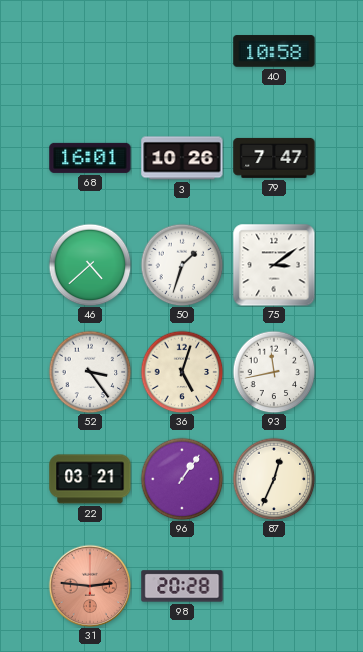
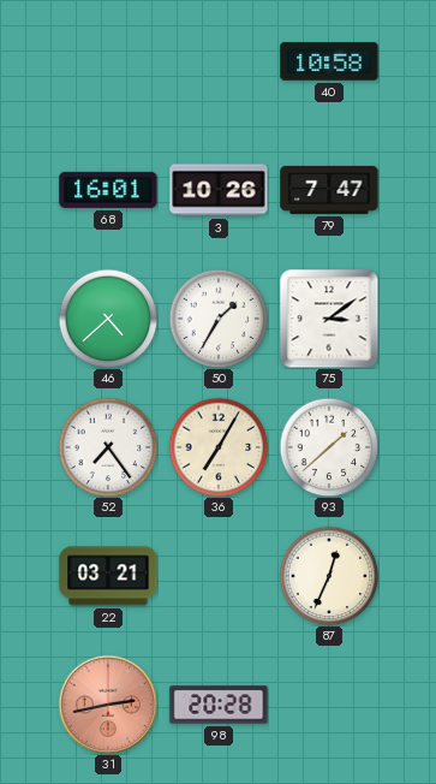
50: 1:33 -> 1:35 (219, 319)
52: 3:24 -> 7:24 (108, 447)
36: 5:03 -> 7:05 (219, 447)
93: 11:43 -> 1:38 (329, 447)
96: 1:06 -> none (182, 479)
31: 2:46 -> 2:43 (108, 705)
